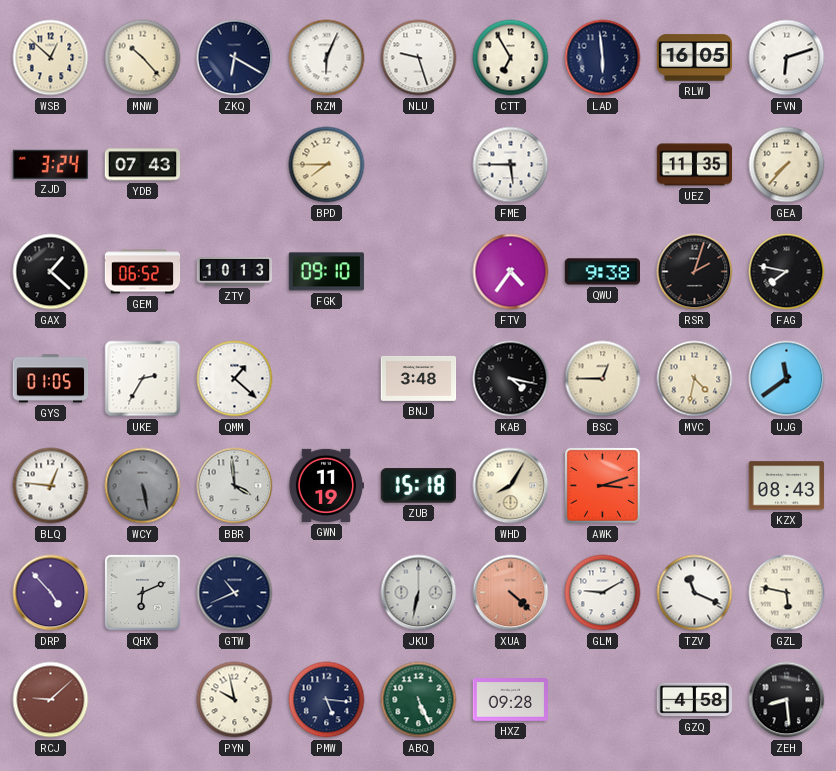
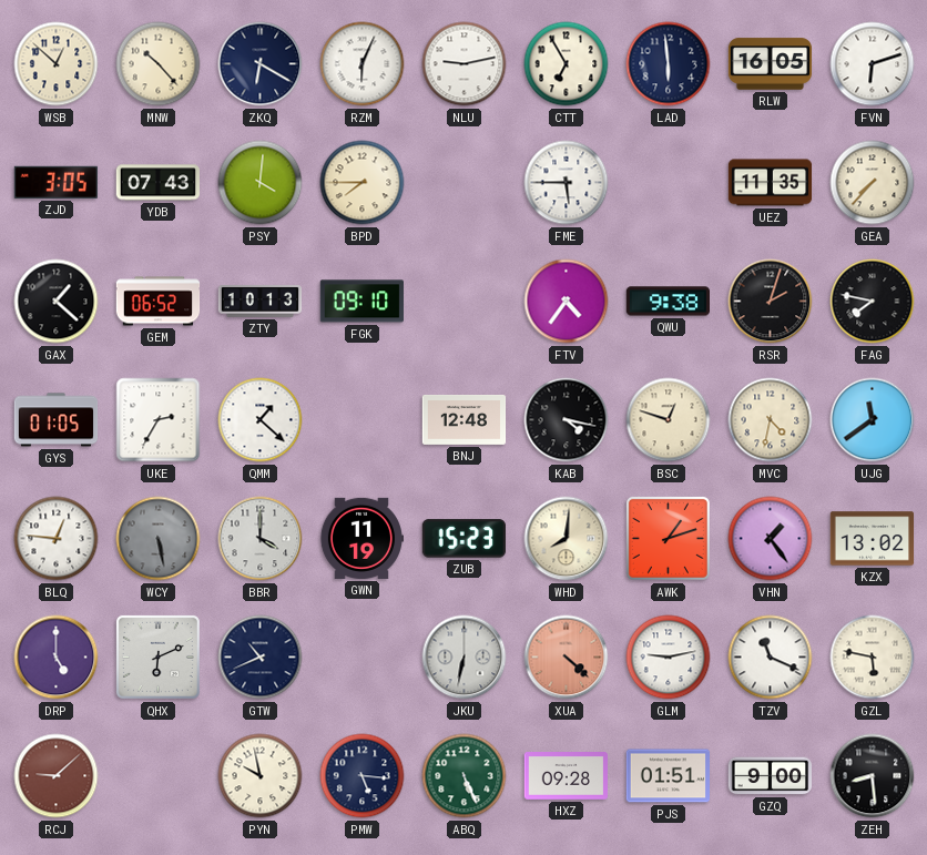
NLU: 9:27 -> 9:13 (465, 64)
ZJD: 3:24 -> 3:05 (55, 182)
PSY: none -> 4:01 (261, 183)
BNJ: 3:48 -> 12:48 (465, 419)
BSC: 12:45 -> 12:48 (669, 420)
BBR: 3:59 -> 4:00 (261, 539)
ZUB: 15:18 -> 15:23 (463, 539)
WHD: 8:05 -> 8:01 (567, 539)
AWK: 3:12 -> 1:12 (668, 538)
VHN: none -> 1:24 (771, 539)
KZX: 08:43 -> 13:02 (873, 539)
DRP: 4:53 -> 5:00 (57, 658)
GLM: 9:10 -> 9:13 (669, 658)
PJS: none -> 01:51 (668, 776)
GZQ: 4:58 -> 9:00 (771, 776)
